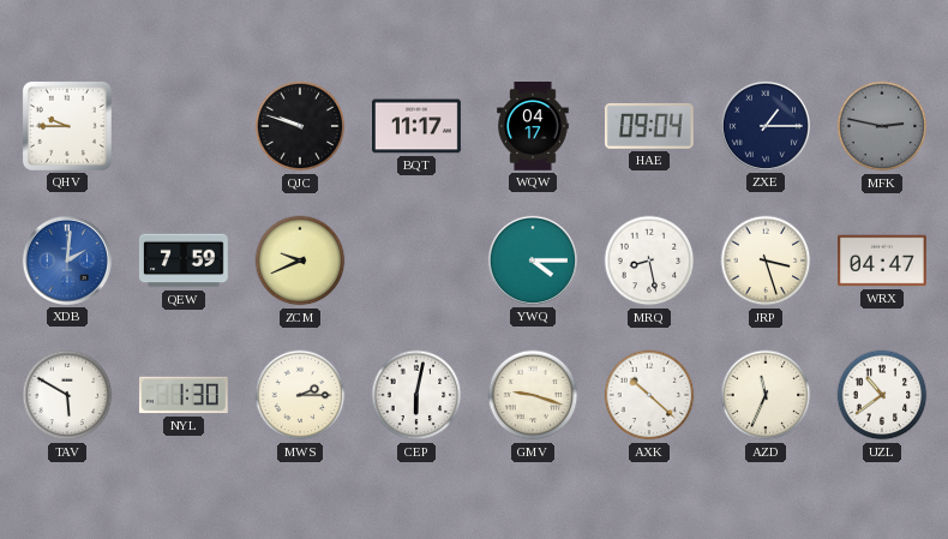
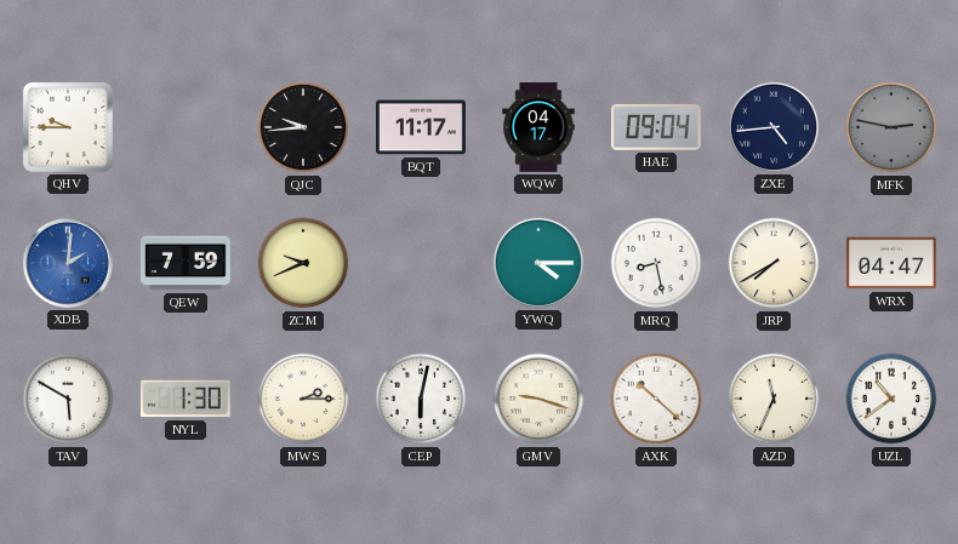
QJC: 9:48 -> 9:44 (303, 127)
ZXE: 1:15 -> 4:44 (774, 127)
JRP: 3:27 -> 7:40 (774, 263)
